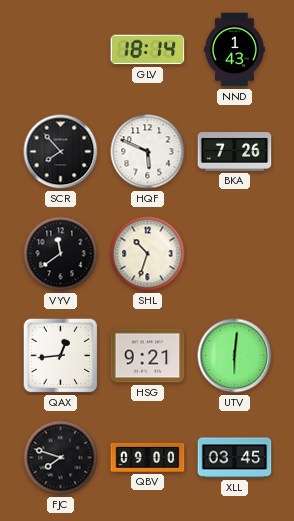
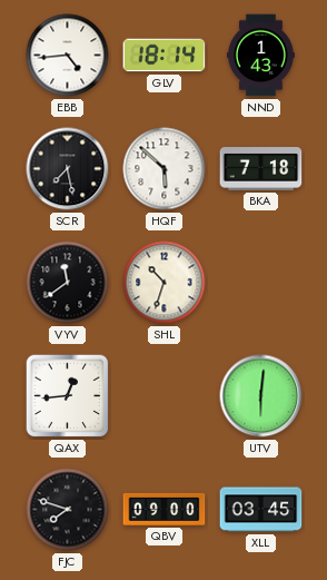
EBB: none -> 4:44 (68, 56)
SCR: 7:53 -> 7:28 (68, 169)
HQF: 5:49 -> 5:52 (165, 169)
BKA: 7:26 -> 7:18 (261, 169)
HSG: 9:21 -> none (148, 356)
